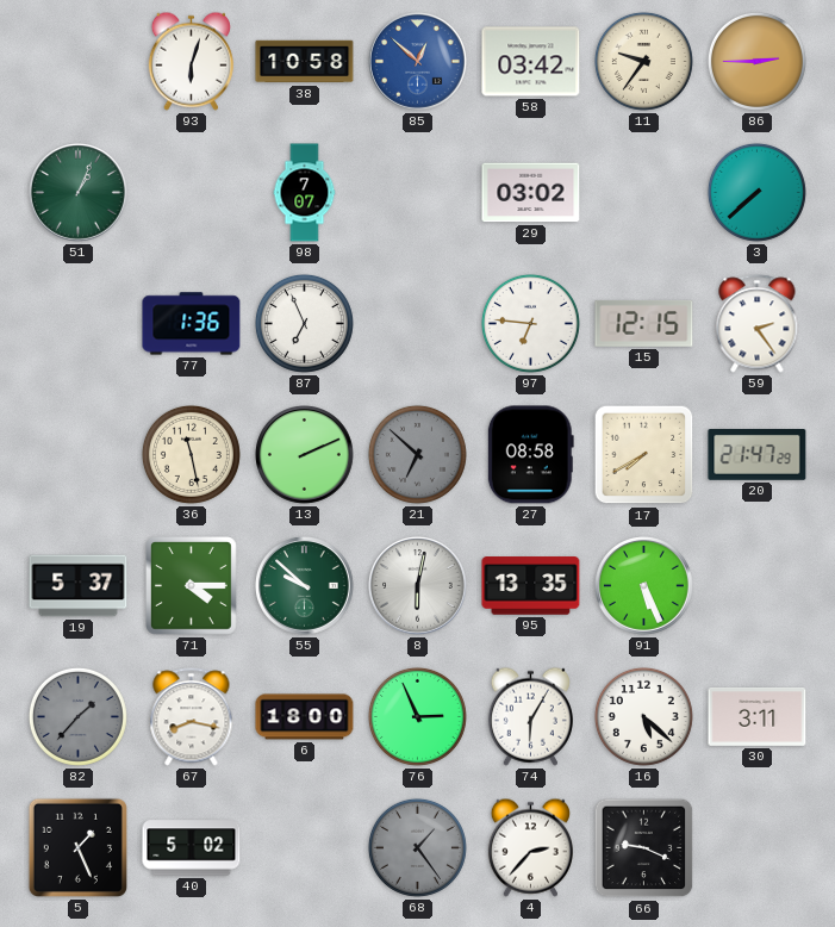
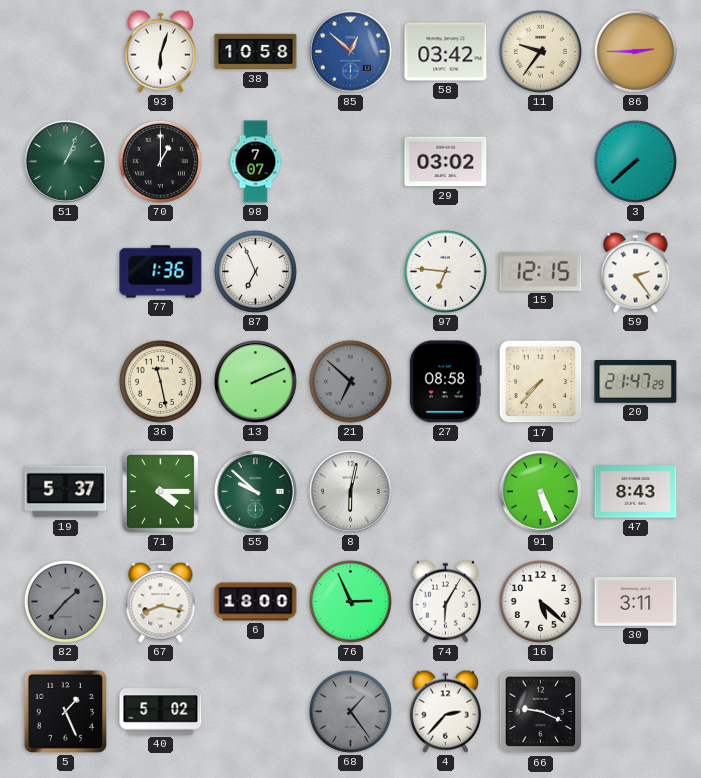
70: none -> 1:00 (160, 161)
17: 7:40 -> 7:37 (541, 382)
95: 13:35 -> none (531, 586)
47: none -> 8:43 (636, 492)
